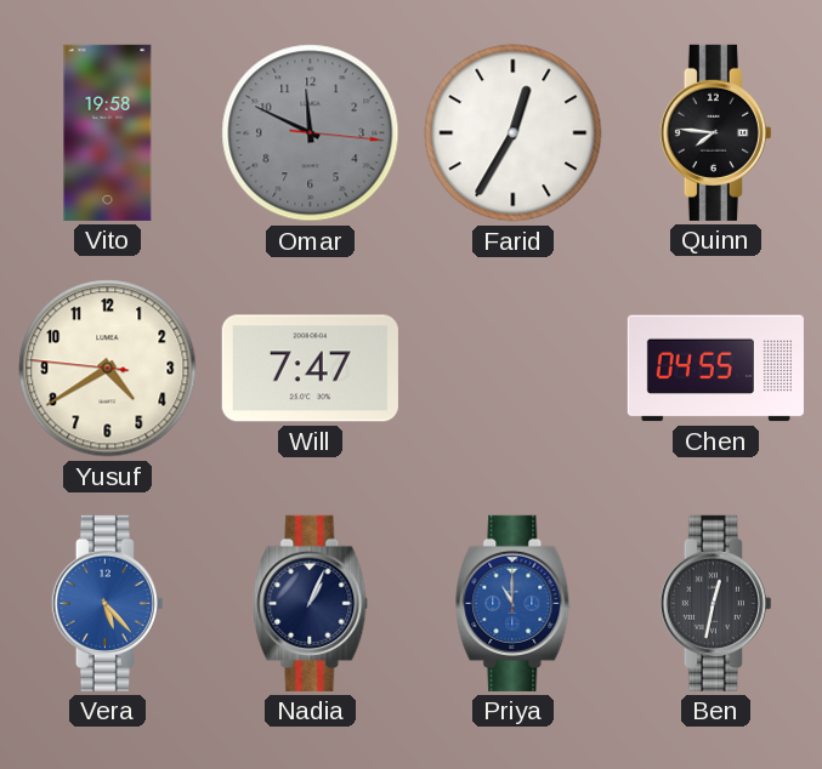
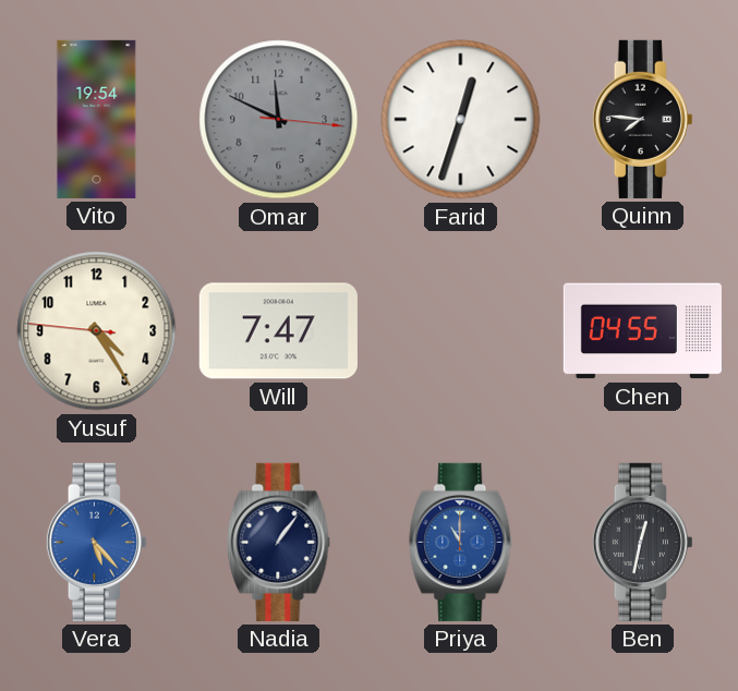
Vito: 19:58 -> 19:54 (97, 119)
Farid: 12:35 -> 12:33 (461, 120)
Yusuf: 4:39 -> 4:24 (97, 331)
Nadia: 1:04 -> 1:06 (279, 542)
